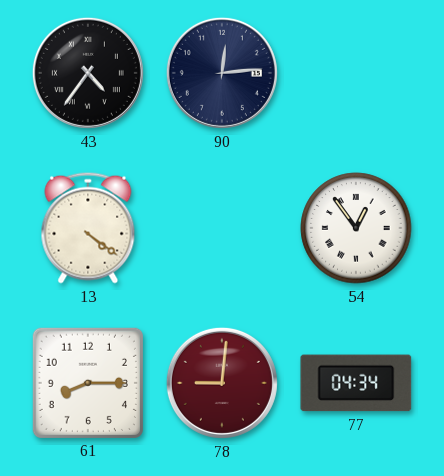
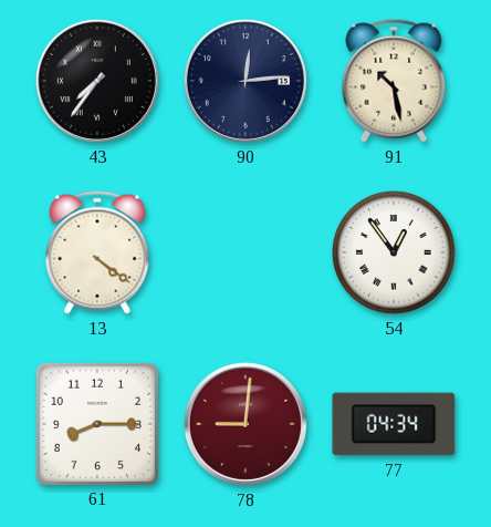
43: 4:36 -> 7:36 (97, 81)
91: none -> 10:28 (394, 81)
